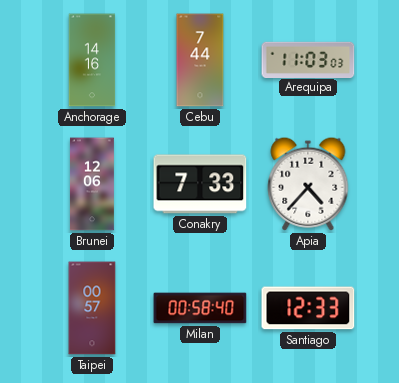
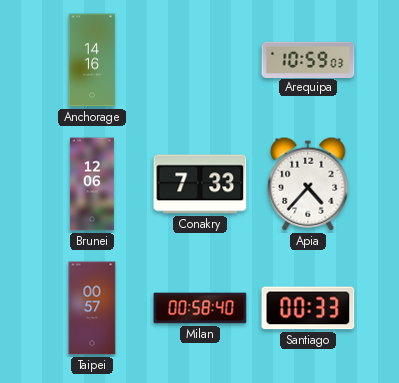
Cebu: 7:44 -> none (200, 60)
Arequipa: 11:03 -> 10:59 (308, 59)
Santiago: 12:33 -> 00:33 (308, 308)
